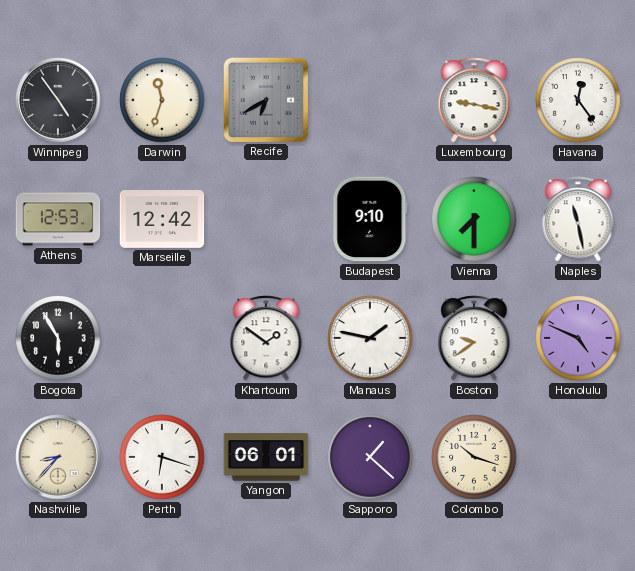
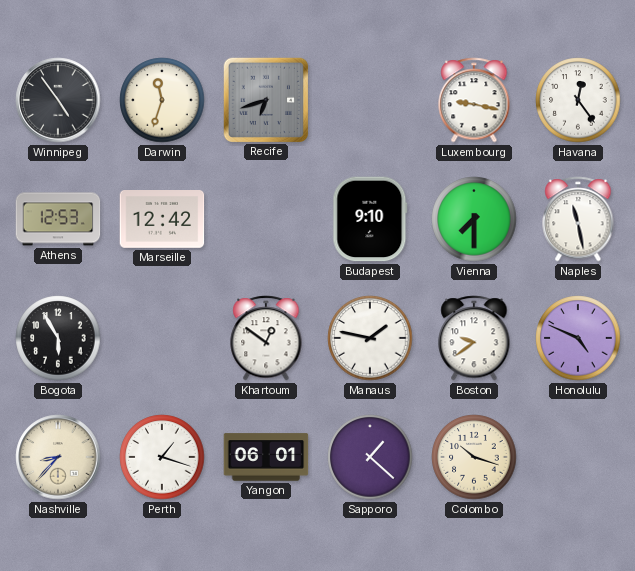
Recife: 6:40 -> 6:42 (265, 99)
Khartoum: 1:51 -> 12:51 (266, 338)
Perth: 6:18 -> 1:18 (162, 457)
